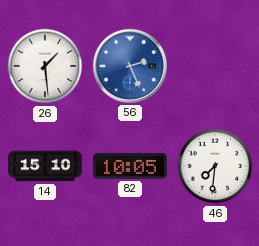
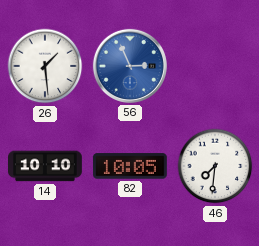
56: 2:26 -> 2:56 (130, 66)
14: 15:10 -> 10:10 (46, 166)
